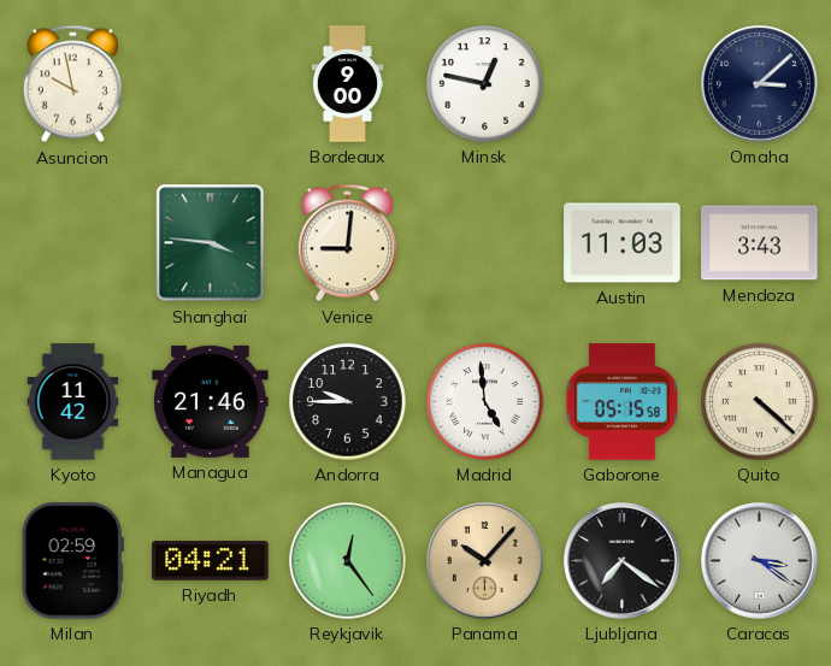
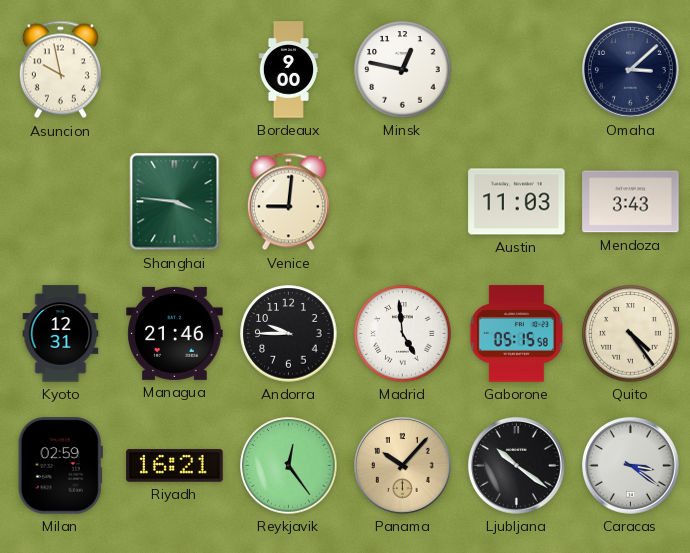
Kyoto: 11:42 -> 12:31 (61, 334)
Quito: 4:22 -> 4:24 (631, 334)
Riyadh: 04:21 -> 16:21 (175, 466)
Ljubljana: 7:21 -> 10:21 (517, 466)
